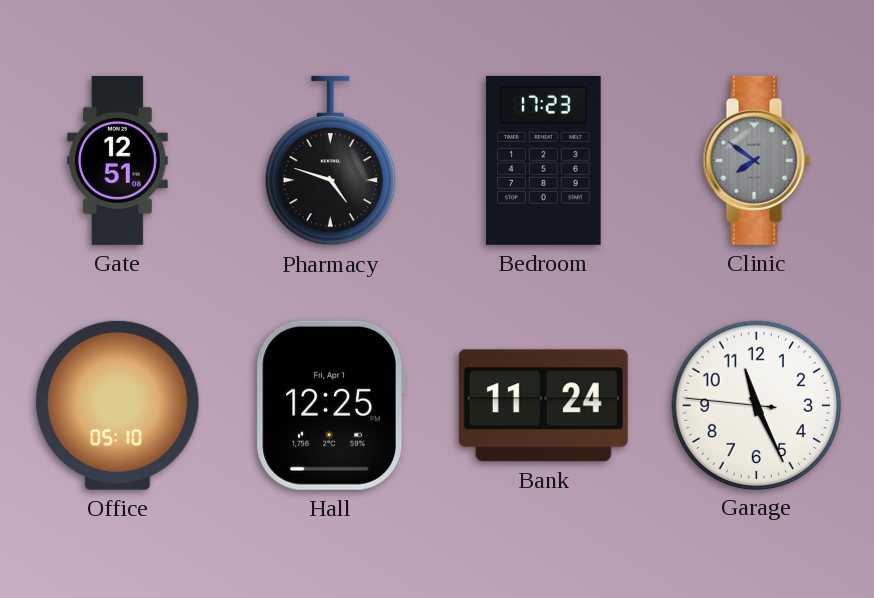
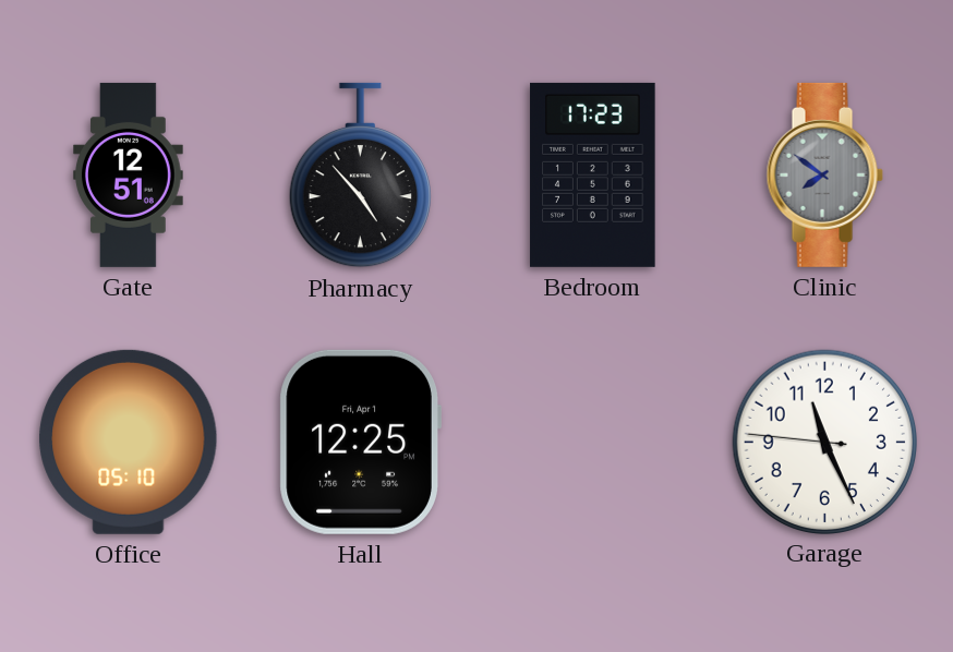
Pharmacy: 4:48 -> 4:53 (360, 176)
Bank: 11:24 -> none (543, 406)
